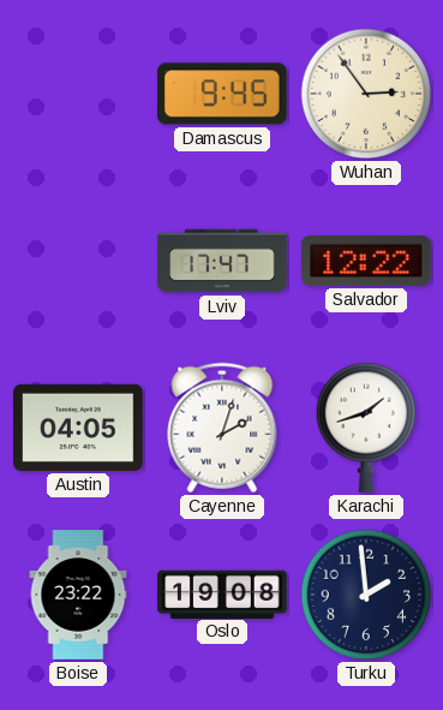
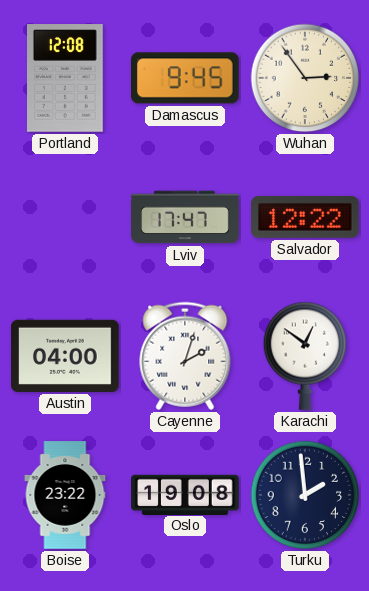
Portland: none -> 12:08 (66, 78)
Austin: 04:05 -> 04:00 (65, 356)
Karachi: 1:42 -> 12:51 (305, 356)
